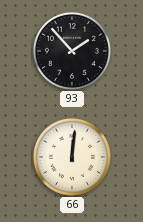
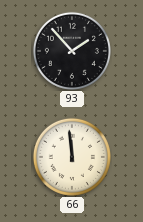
66: 12:01 -> 11:59 (72, 157)
